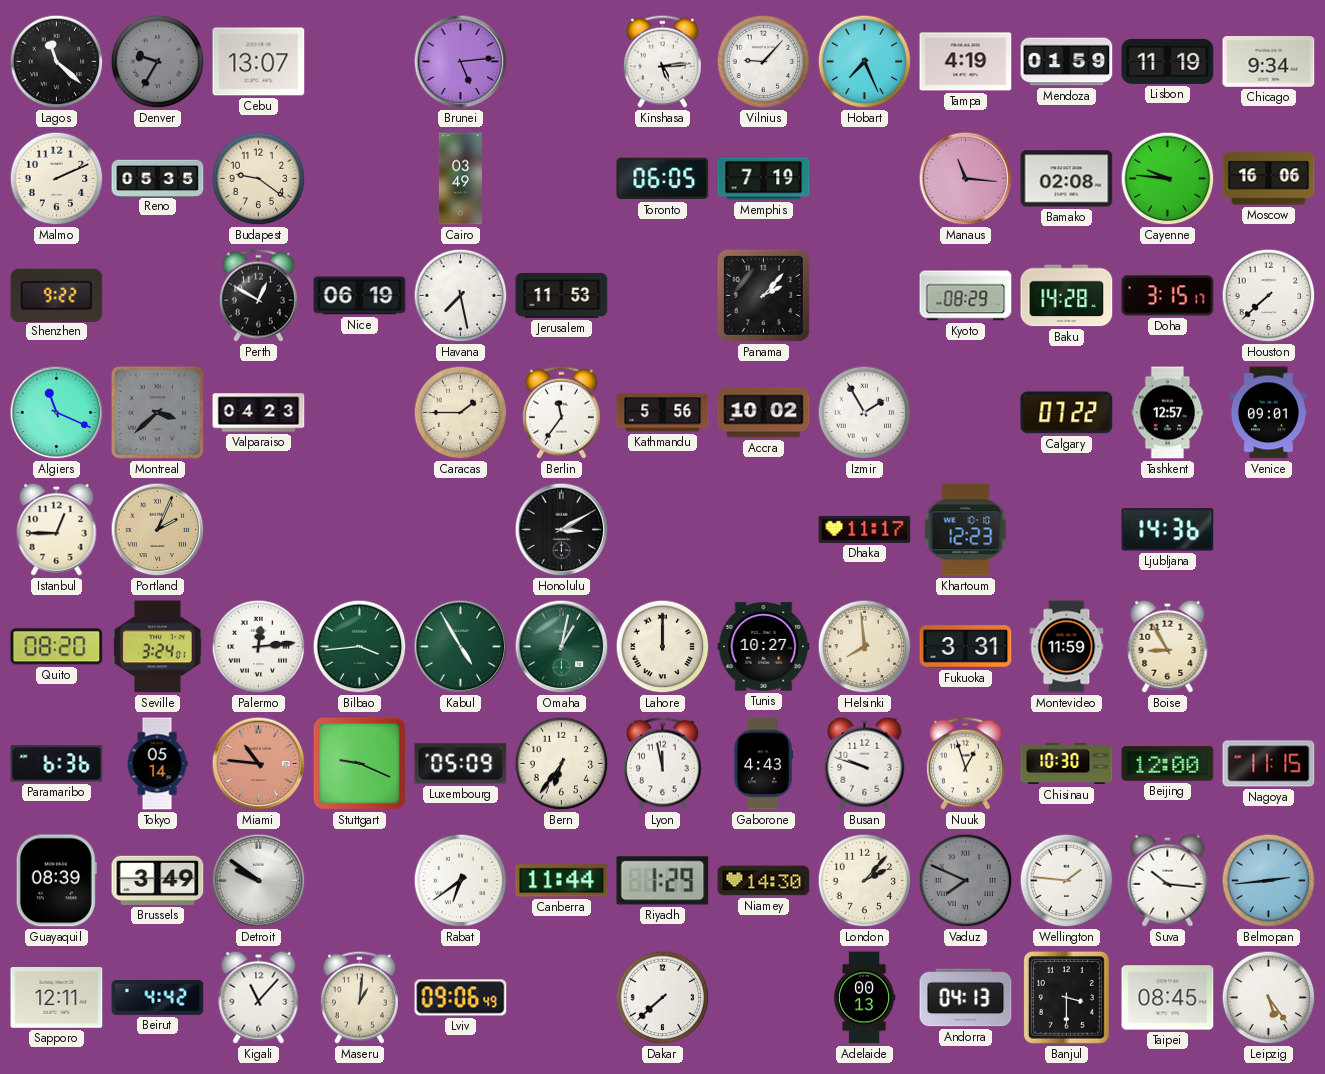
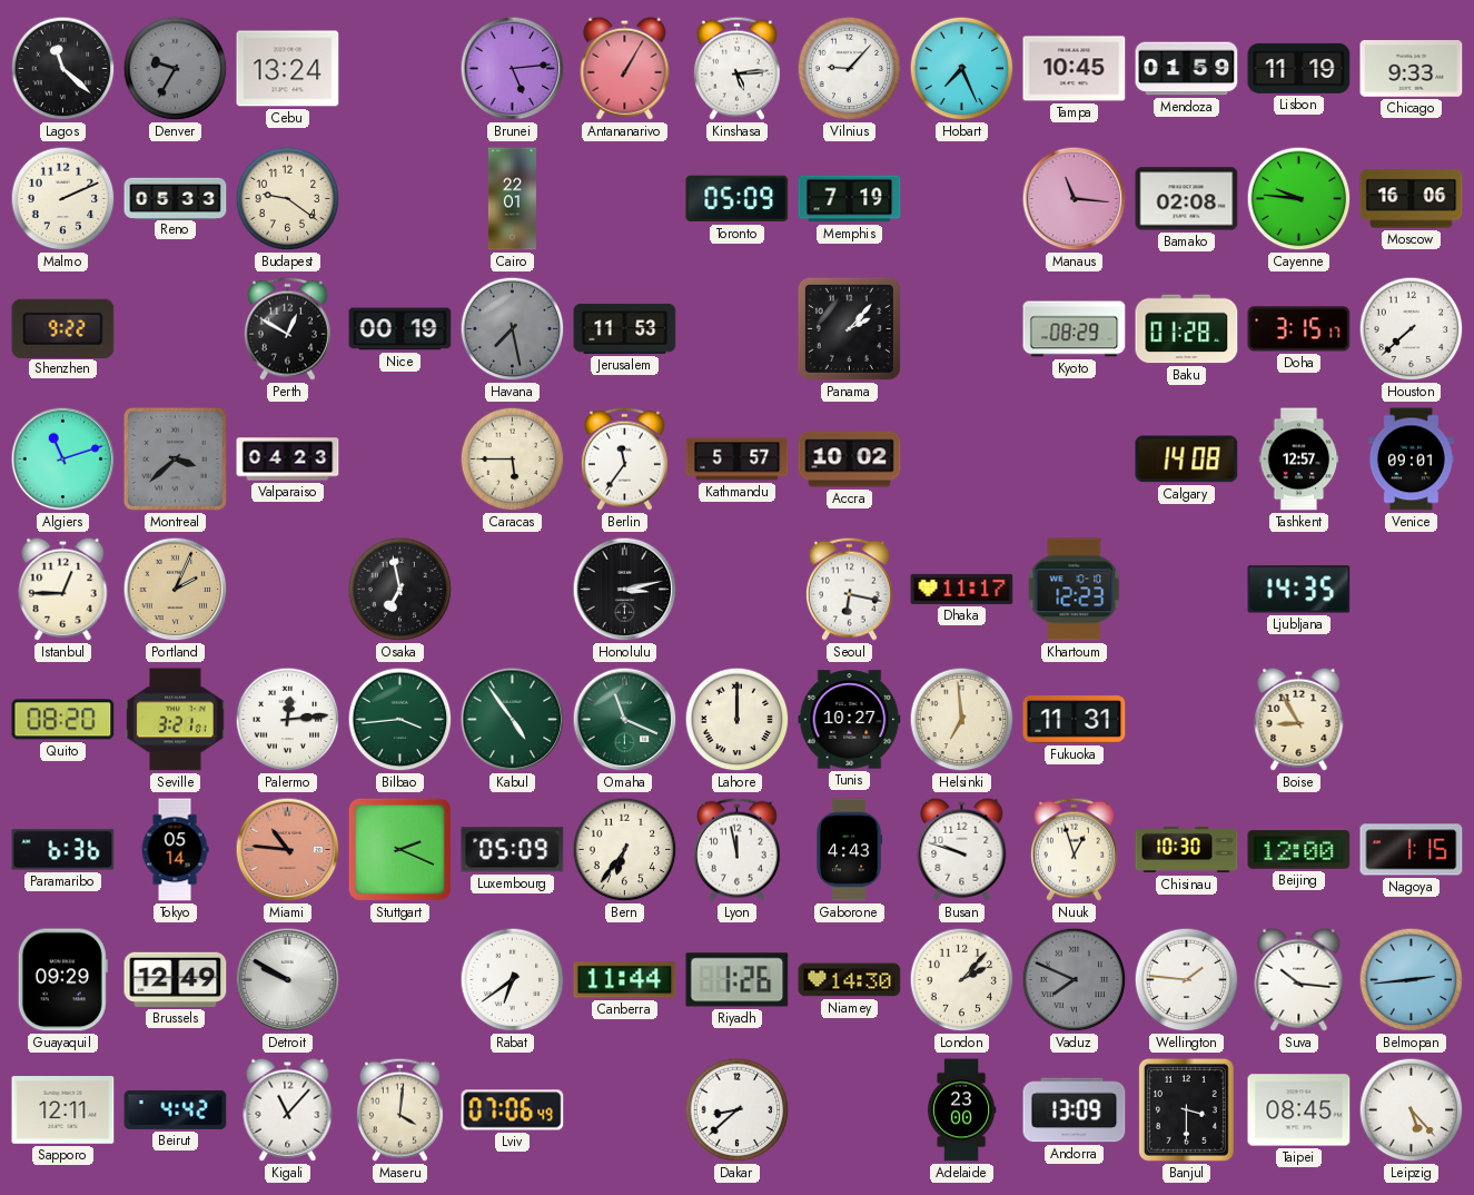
Cebu: 13:07 -> 13:24 (288, 69)
Antananarivo: none -> 1:05 (625, 68)
Tampa: 4:19 -> 10:45 (1075, 69)
Chicago: 9:34 -> 9:33 (1412, 69)
Reno: 05:35 -> 05:33 (176, 198)
Cairo: 03:49 -> 22:01 (512, 199)
Toronto: 06:05 -> 05:09 (738, 199)
Nice: 06:19 -> 00:19 (400, 329)
Havana dial: white -> grey (513, 329)
Baku: 14:28 -> 01:28 (1187, 329)
Algiers: 11:19 -> 11:12 (63, 460)
Caracas: 1:45 -> 5:45 (513, 460)
Kathmandu: 5:56 -> 5:57 (738, 460)
Izmir: 1:55 -> none (865, 413)
Calgary: 07:22 -> 14:08 (1187, 460)
Osaka: none -> 6:58 (400, 590)
Honolulu: 3:10 -> 3:13 (625, 590)
Seoul: none -> 6:17 (849, 589)
Ljubljana: 14:36 -> 14:35 (1299, 590)
Seville: 3:24 -> 3:21 (176, 720)
Kabul: 4:55 -> 4:54 (513, 720)
Omaha: 1:02 -> 11:19 (625, 720)
Helsinki: 7:59 -> 6:59 (962, 720)
Fukuoka: 3:31 -> 11:31 (1075, 720)
Montevideo: 11:59 -> none (1067, 647)
Stuttgart: 9:19 -> 2:19 (399, 849)
Nagoya: 11:15 -> 1:15 (1412, 850)
Guayaquil: 08:39 -> 09:29 (62, 980)
Brussels: 3:49 -> 12:49 (176, 979)
Detroit: 9:51 -> 9:50 (288, 980)
Riyadh: 1:29 -> 1:26 (738, 980)
Maseru: 1:01 -> 4:01 (399, 1109)
Lviv: 09:06 -> 07:06 (513, 1110)
Dakar: 7:38 -> 8:38 (738, 1110)
Adelaide: 00:13 -> 23:00 (961, 1110)
Andorra: 04:13 -> 13:09 (1075, 1110)
Leipzig: 5:24 -> 5:23 (1412, 1110)
